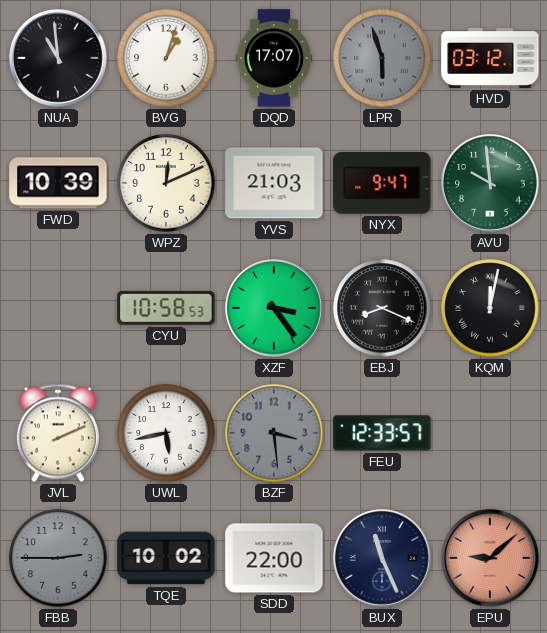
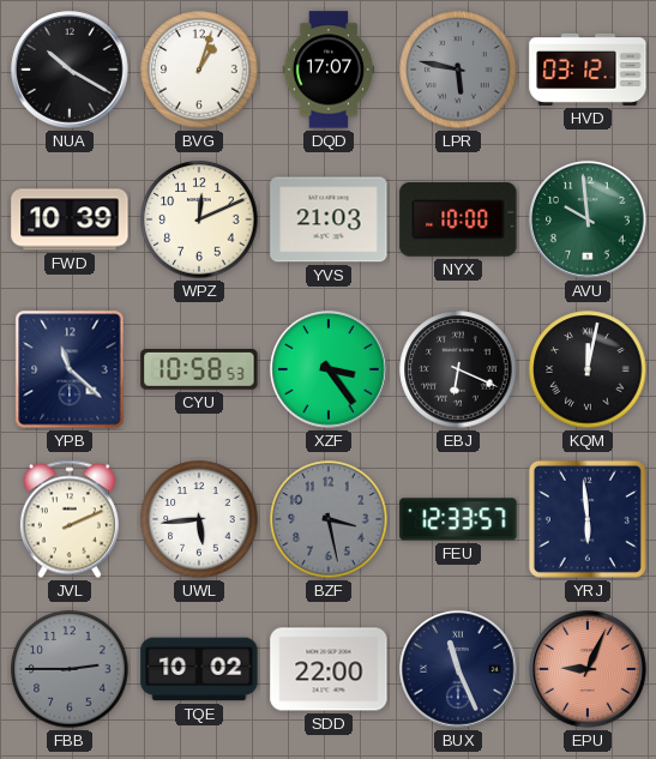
NUA: 10:59 -> 10:20 (70, 70)
LPR: 5:57 -> 5:47 (458, 70)
NYX: 9:47 -> 10:00 (458, 219)
YPB: none -> 11:22 (70, 369)
EBJ: 8:19 -> 6:19 (458, 369)
UWL: 5:43 -> 5:44 (199, 519)
BZF: 3:29 -> 3:28 (329, 519)
YRJ: none -> 5:59 (588, 519)
EPU: 9:08 -> 9:04 (588, 669)
